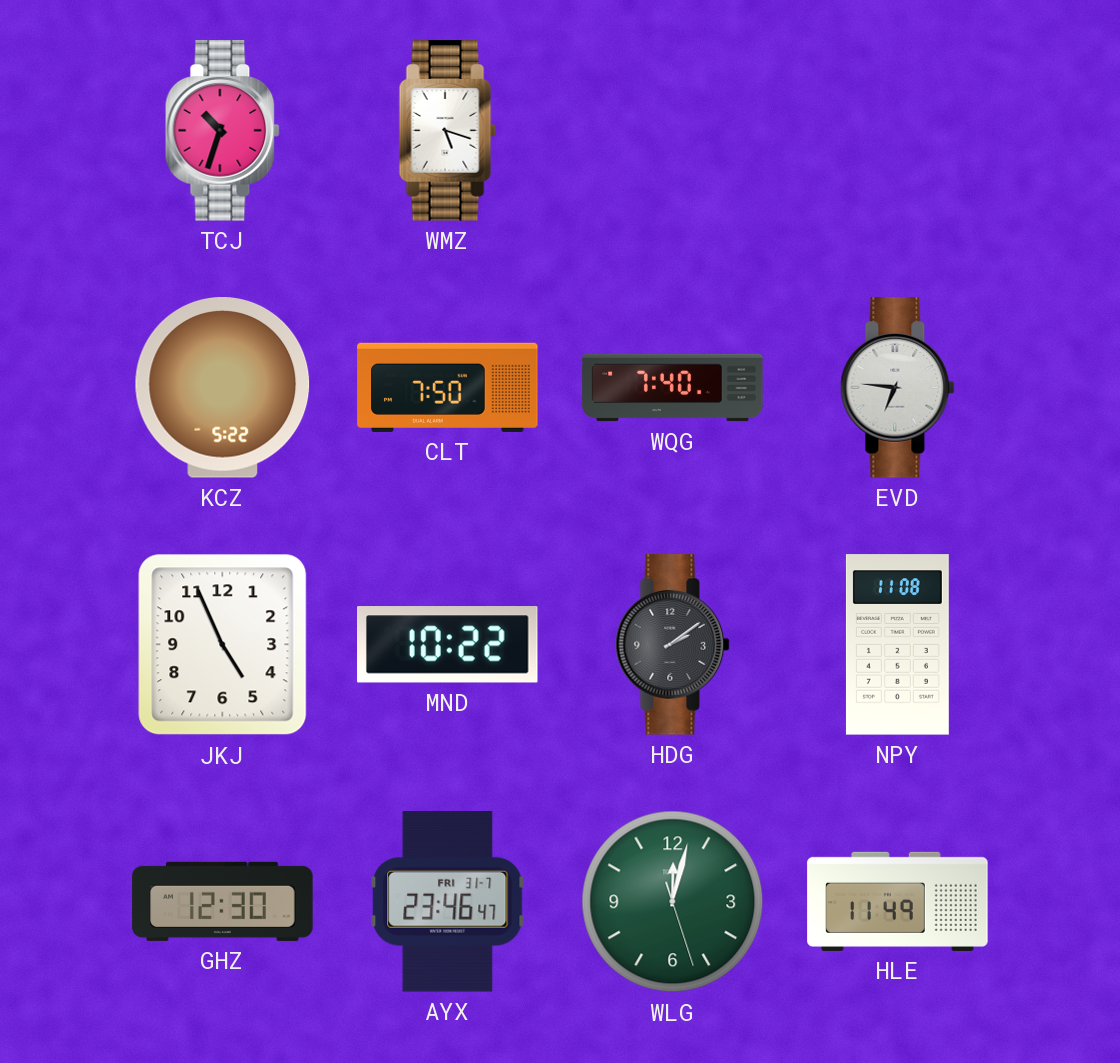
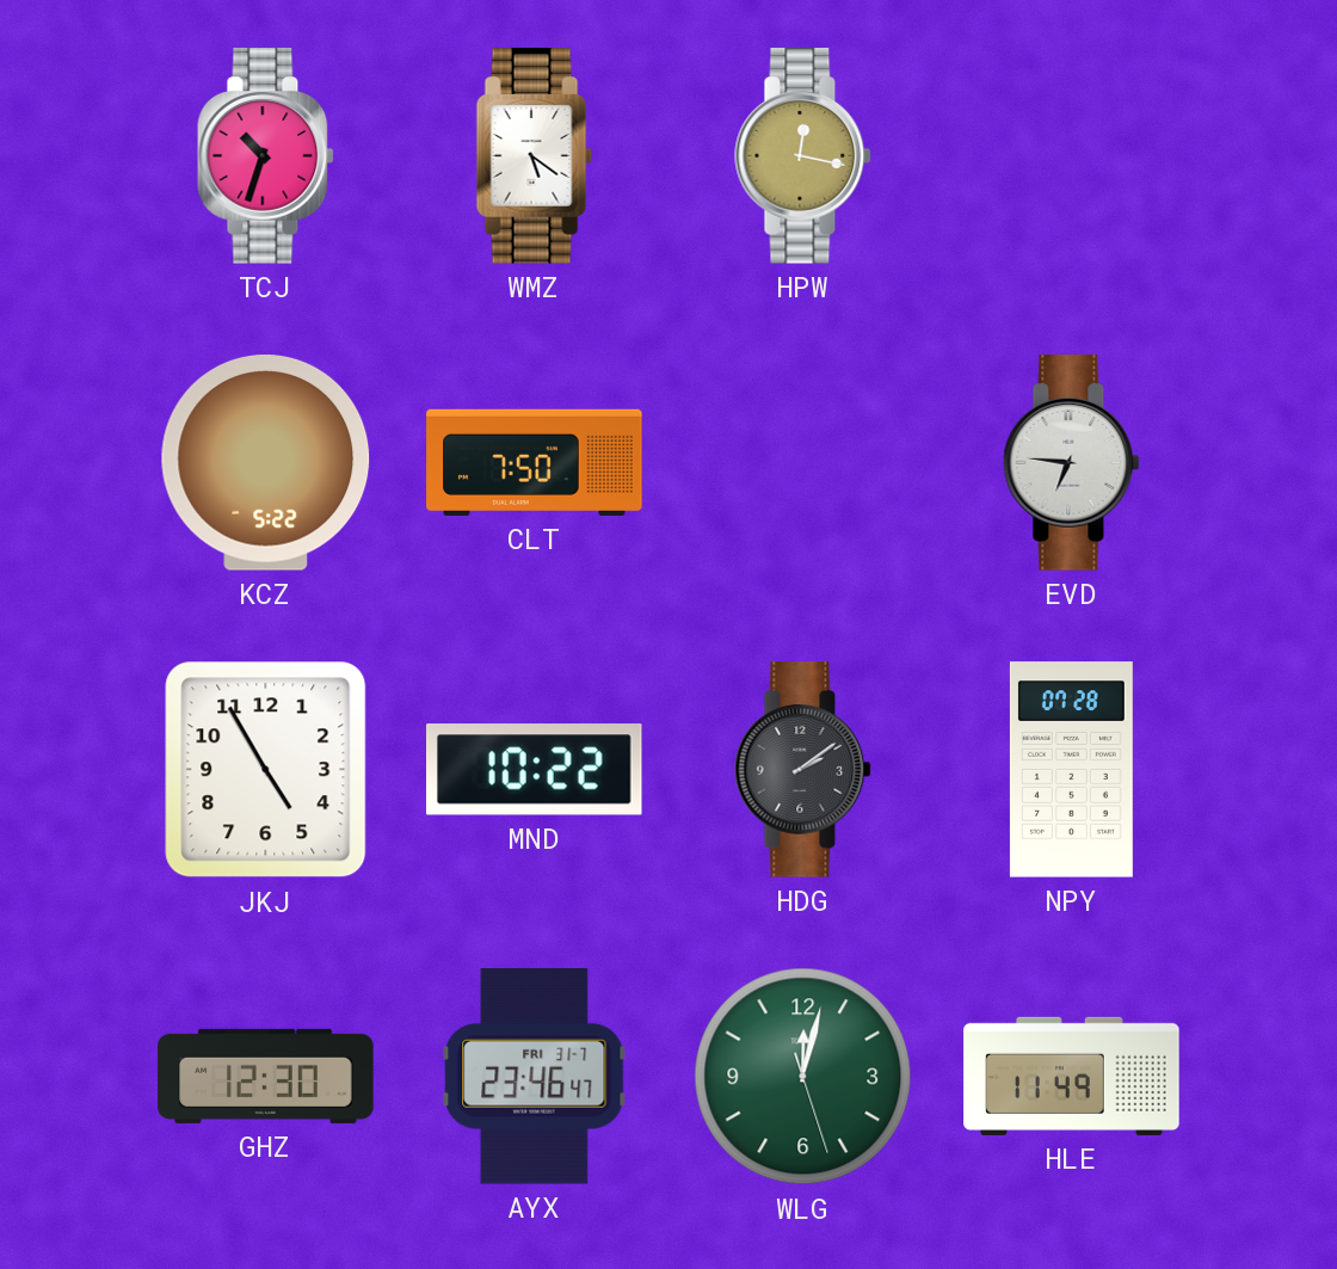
WMZ: 5:18 -> 5:21 (535, 156)
HPW: none -> 12:17 (803, 156)
WQG: 7:40 -> none (673, 388)
JKJ: 4:56 -> 4:55 (266, 770)
NPY: 11:08 -> 07:28 (1071, 770)
